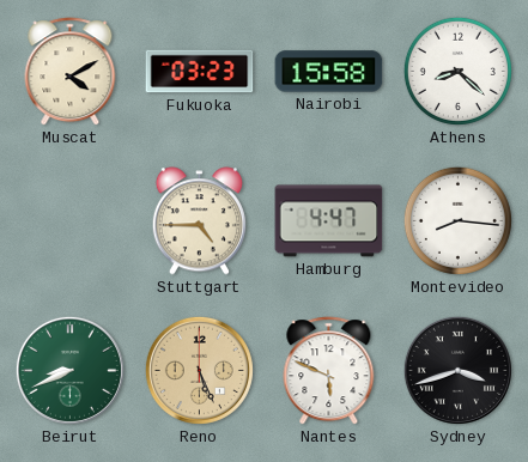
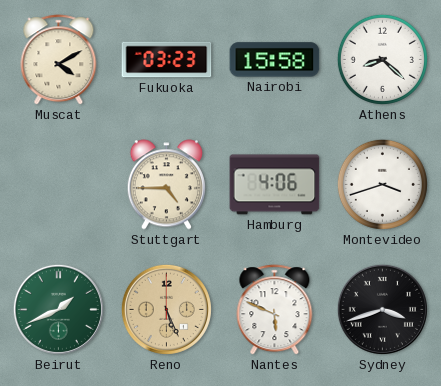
Hamburg: 4:47 -> 4:06 (275, 185)
Montevideo: 8:16 -> 3:42 (382, 184)
Beirut: 8:41 -> 1:41 (58, 309)
